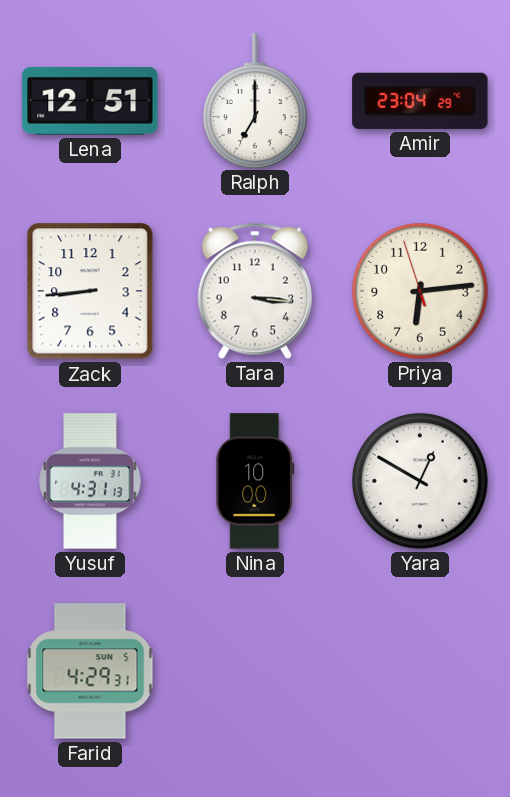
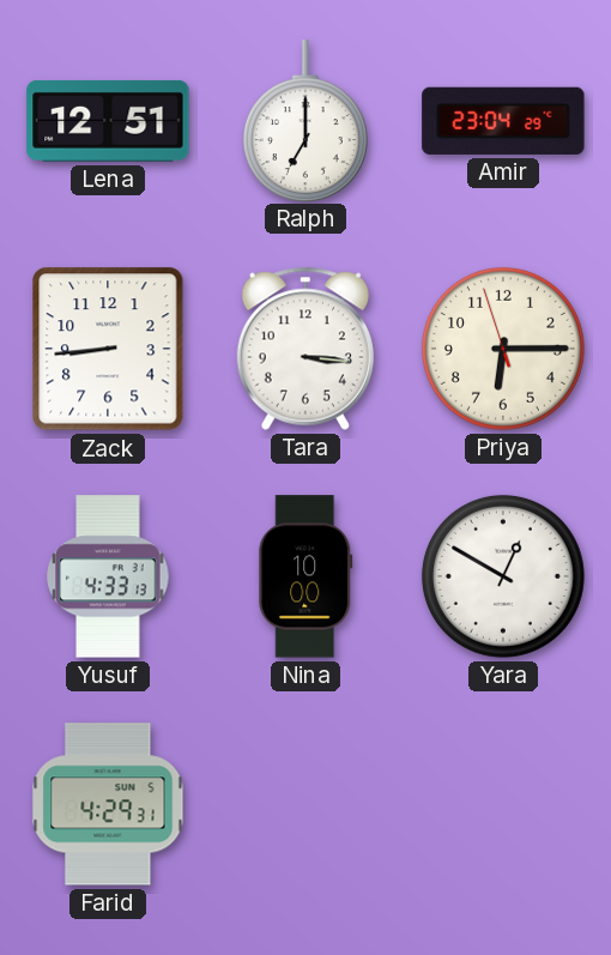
Priya: 6:13 -> 6:14 (503, 349)
Yusuf: 4:31 -> 4:33 (108, 576)
